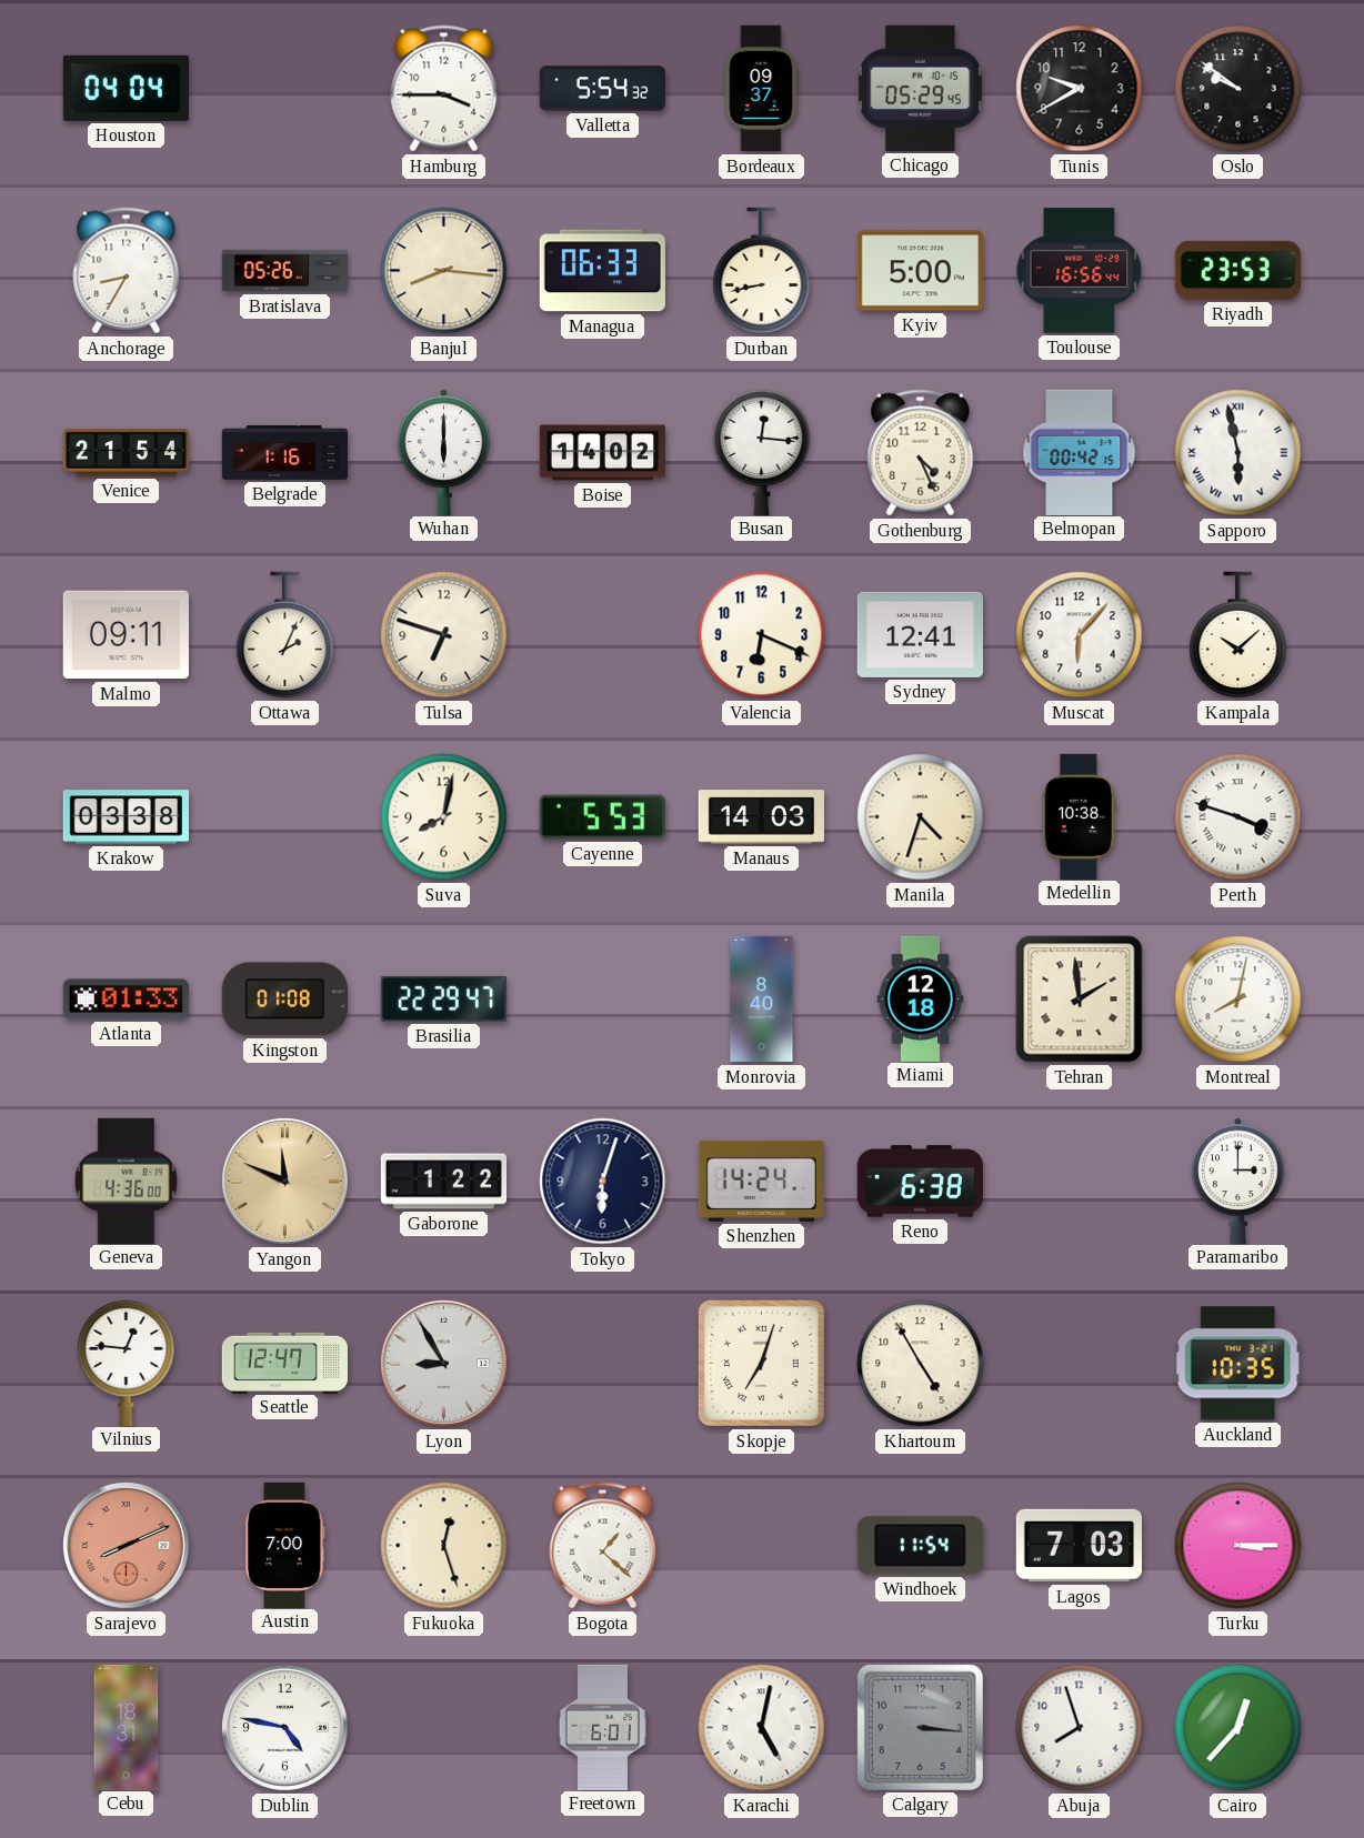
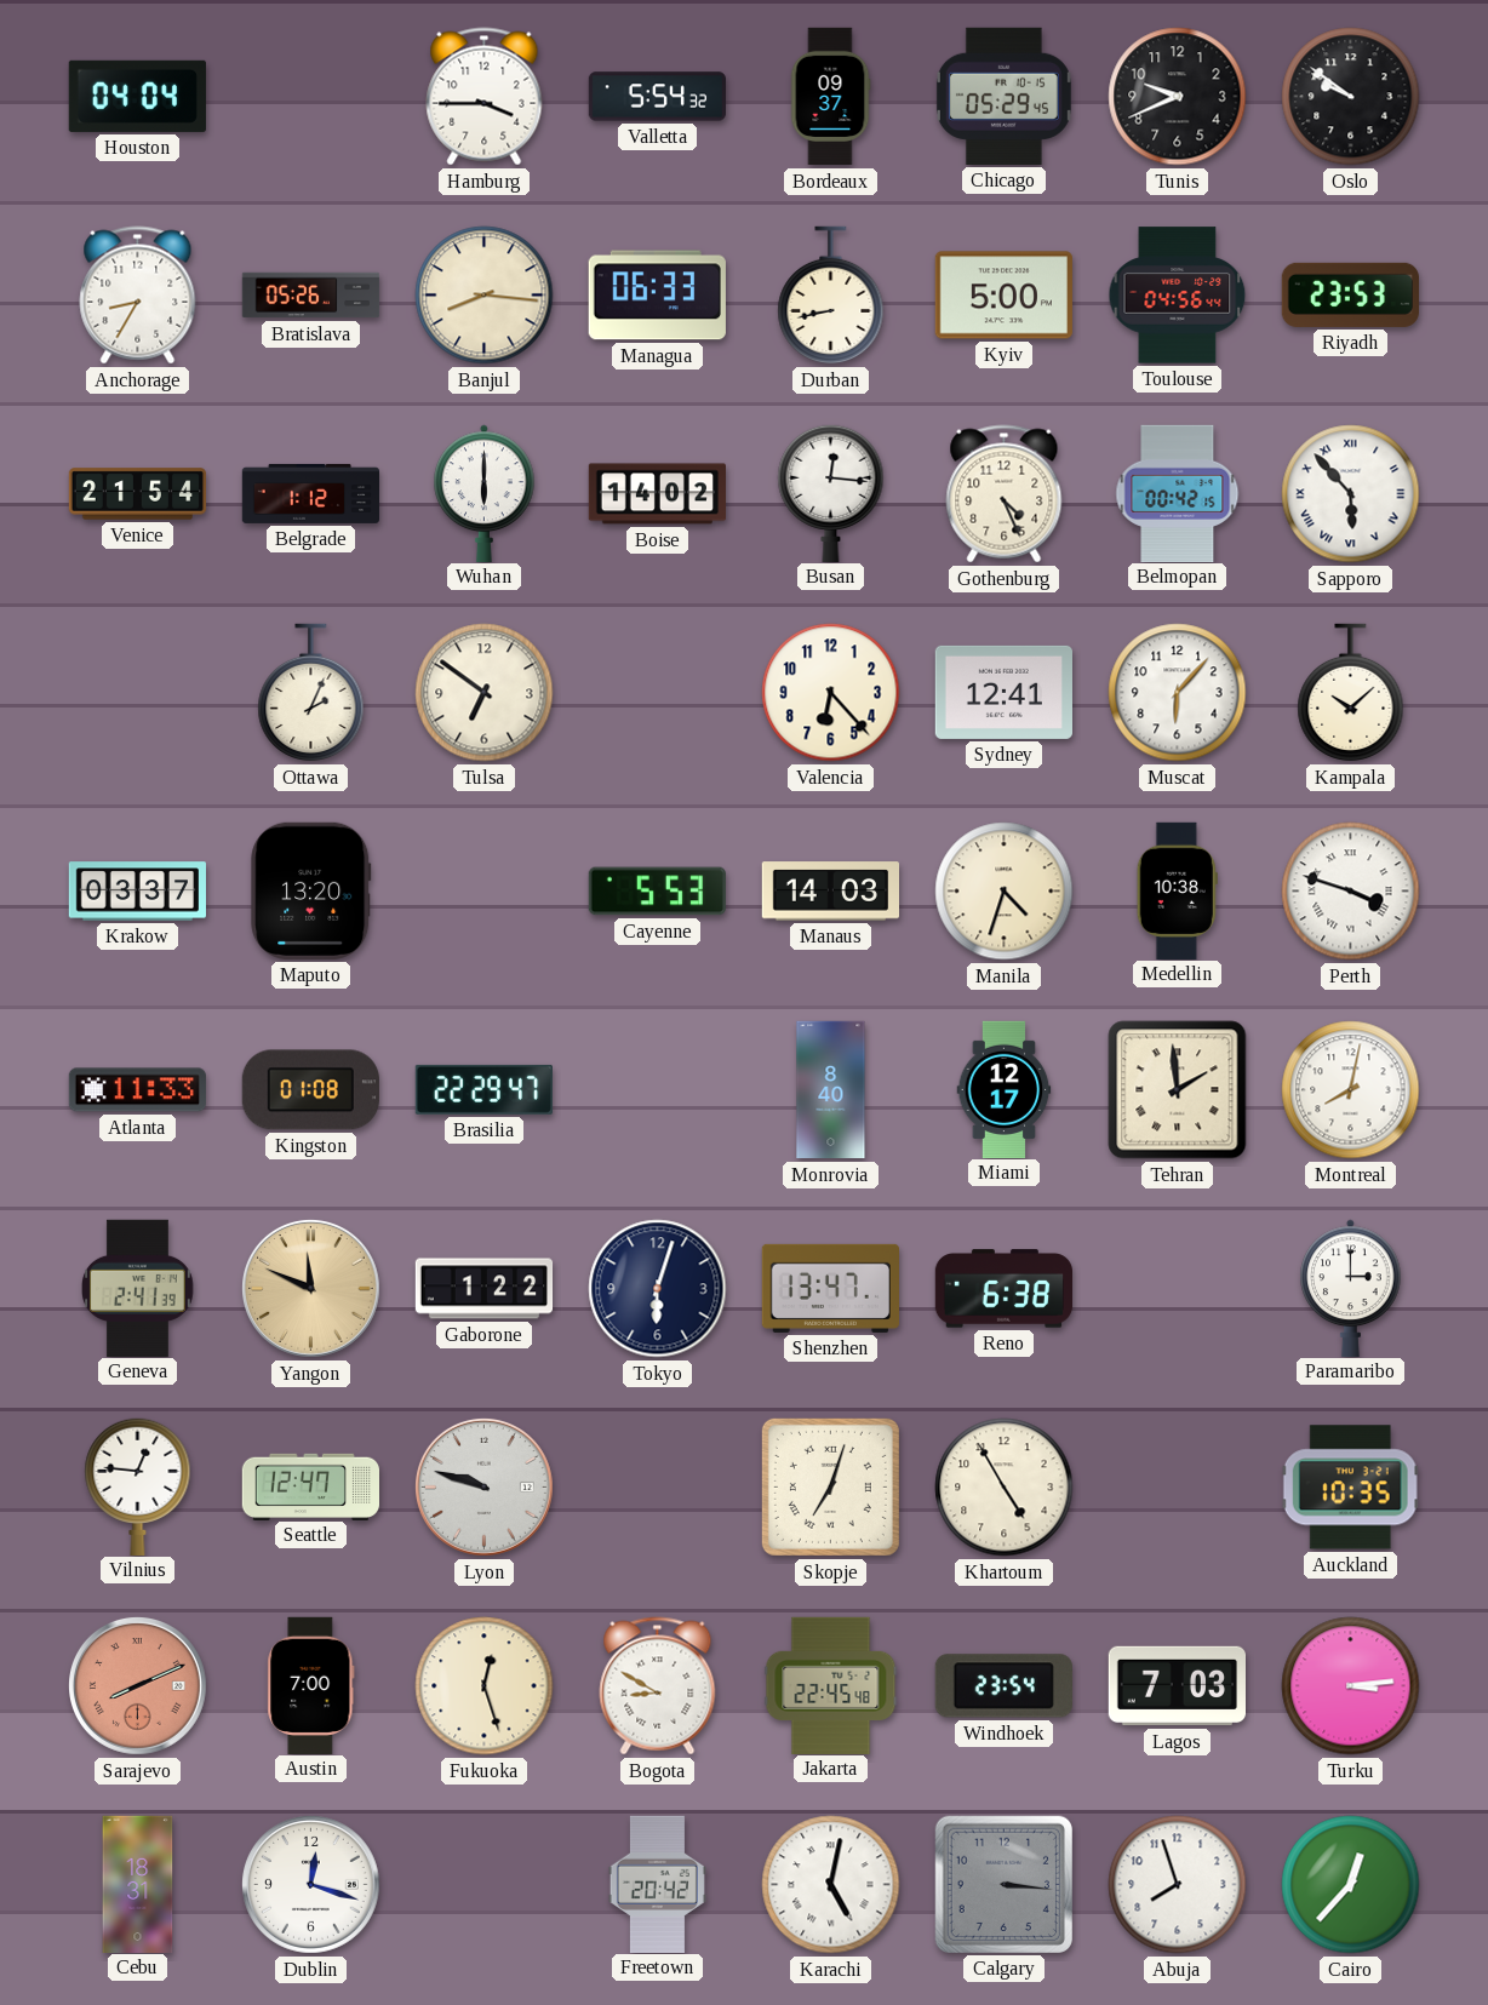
Tunis: 9:40 -> 9:41 (1178, 97)
Toulouse: 16:56 -> 04:56 (1178, 296)
Belgrade: 1:16 -> 1:12 (311, 493)
Sapporo: 5:58 -> 5:53 (1351, 494)
Malmo: 09:11 -> none (126, 635)
Tulsa: 6:48 -> 6:51 (485, 693)
Valencia: 6:19 -> 6:23 (831, 693)
Krakow: 03:38 -> 03:37 (137, 892)
Maputo: none -> 13:20 (311, 890)
Suva: 8:02 -> none (444, 817)
Atlanta: 01:33 -> 11:33 (137, 1090)
Miami: 12:18 -> 12:17 (1005, 1089)
Geneva: 4:36 -> 2:41 (138, 1288)
Shenzhen: 14:24 -> 13:47 (830, 1288)
Lyon: 8:55 -> 9:48 (483, 1486)
Bogota: 1:22 -> 8:50 (658, 1686)
Jakarta: none -> 22:45 (831, 1685)
Windhoek: 11:54 -> 23:54 (1003, 1686)
Turku: 3:15 -> 3:14 (1351, 1686)
Dublin: 4:47 -> 12:18 (310, 1884)
Freetown: 6:01 -> 20:42 (657, 1884)
